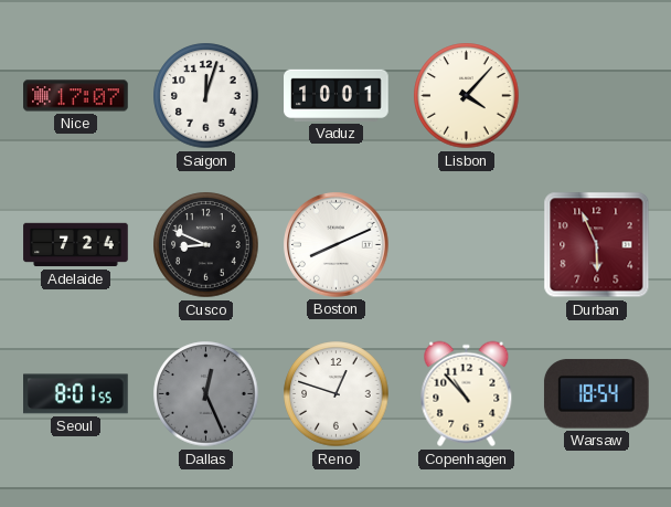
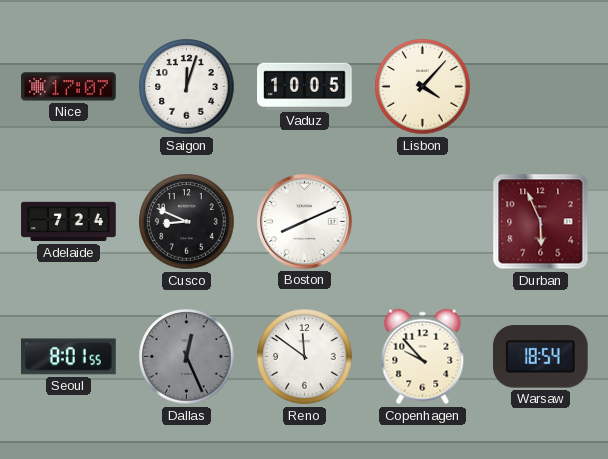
Vaduz: 10:01 -> 10:05 (305, 86)
Reno: 12:48 -> 11:51 (305, 357)
Copenhagen: 10:53 -> 9:53 (423, 357)
